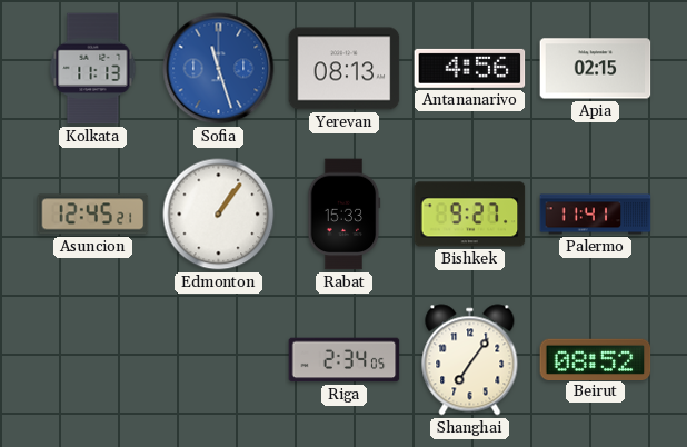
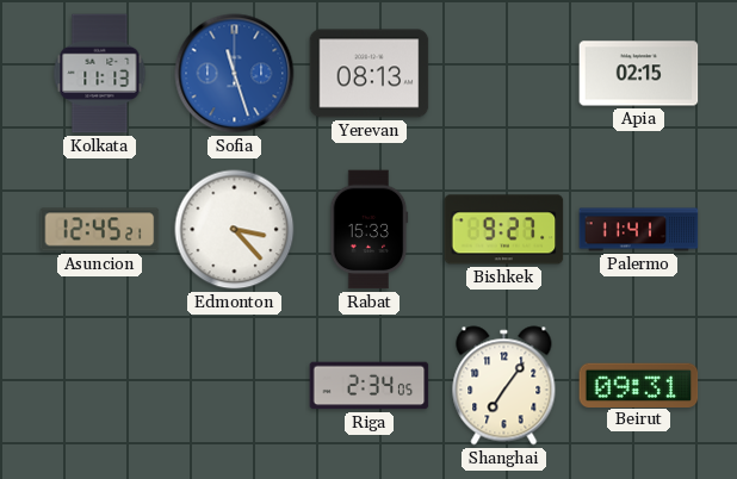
Antananarivo: 4:56 -> none (470, 68)
Edmonton: 1:06 -> 3:23 (235, 230)
Beirut: 08:52 -> 09:31 (639, 385)
